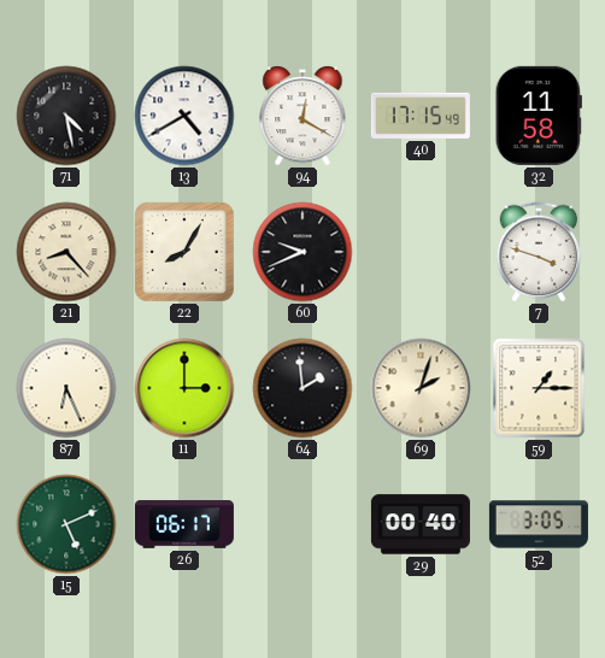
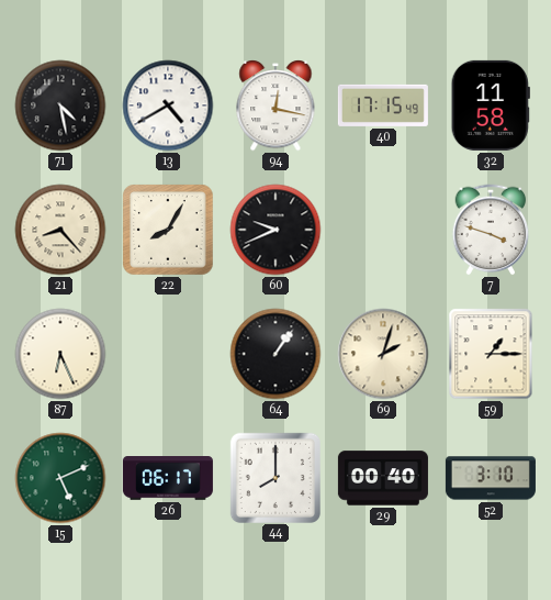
94: 12:20 -> 12:17 (275, 107)
11: 3:00 -> none (184, 388)
64: 1:59 -> 1:06 (275, 354)
44: none -> 8:00 (274, 477)
52: 3:05 -> 3:10 (491, 478)
